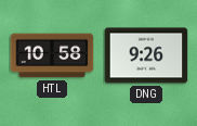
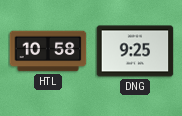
DNG: 9:26 -> 9:25 (135, 51)
